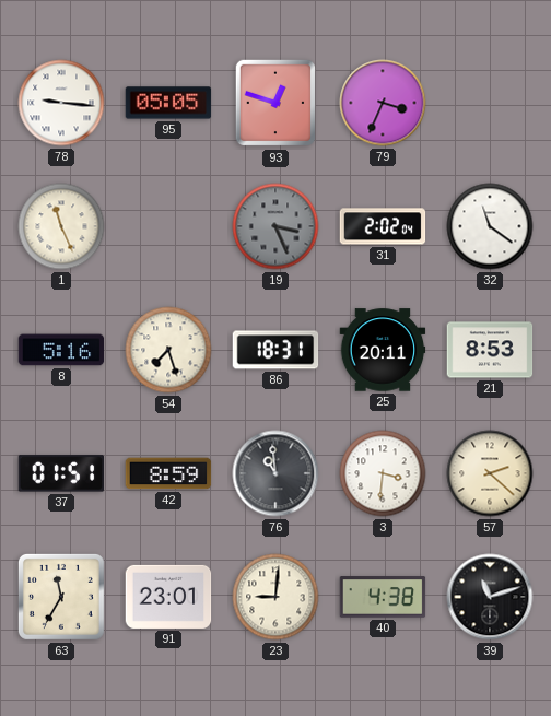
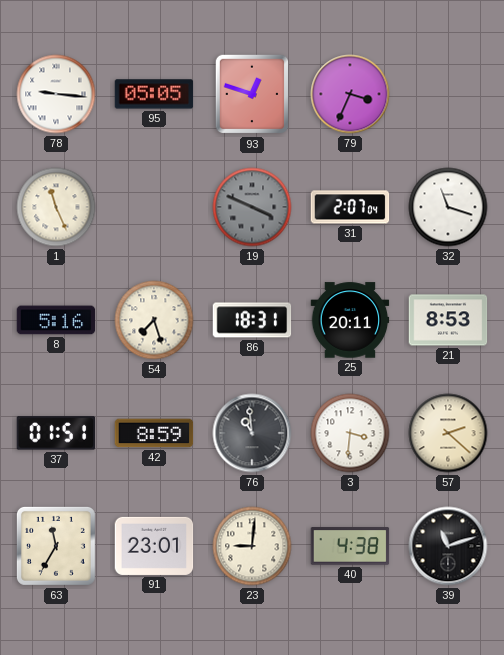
19: 3:26 -> 3:49 (252, 207)
31: 2:02 -> 2:07 (350, 207)
32: 11:21 -> 11:18 (448, 207)
